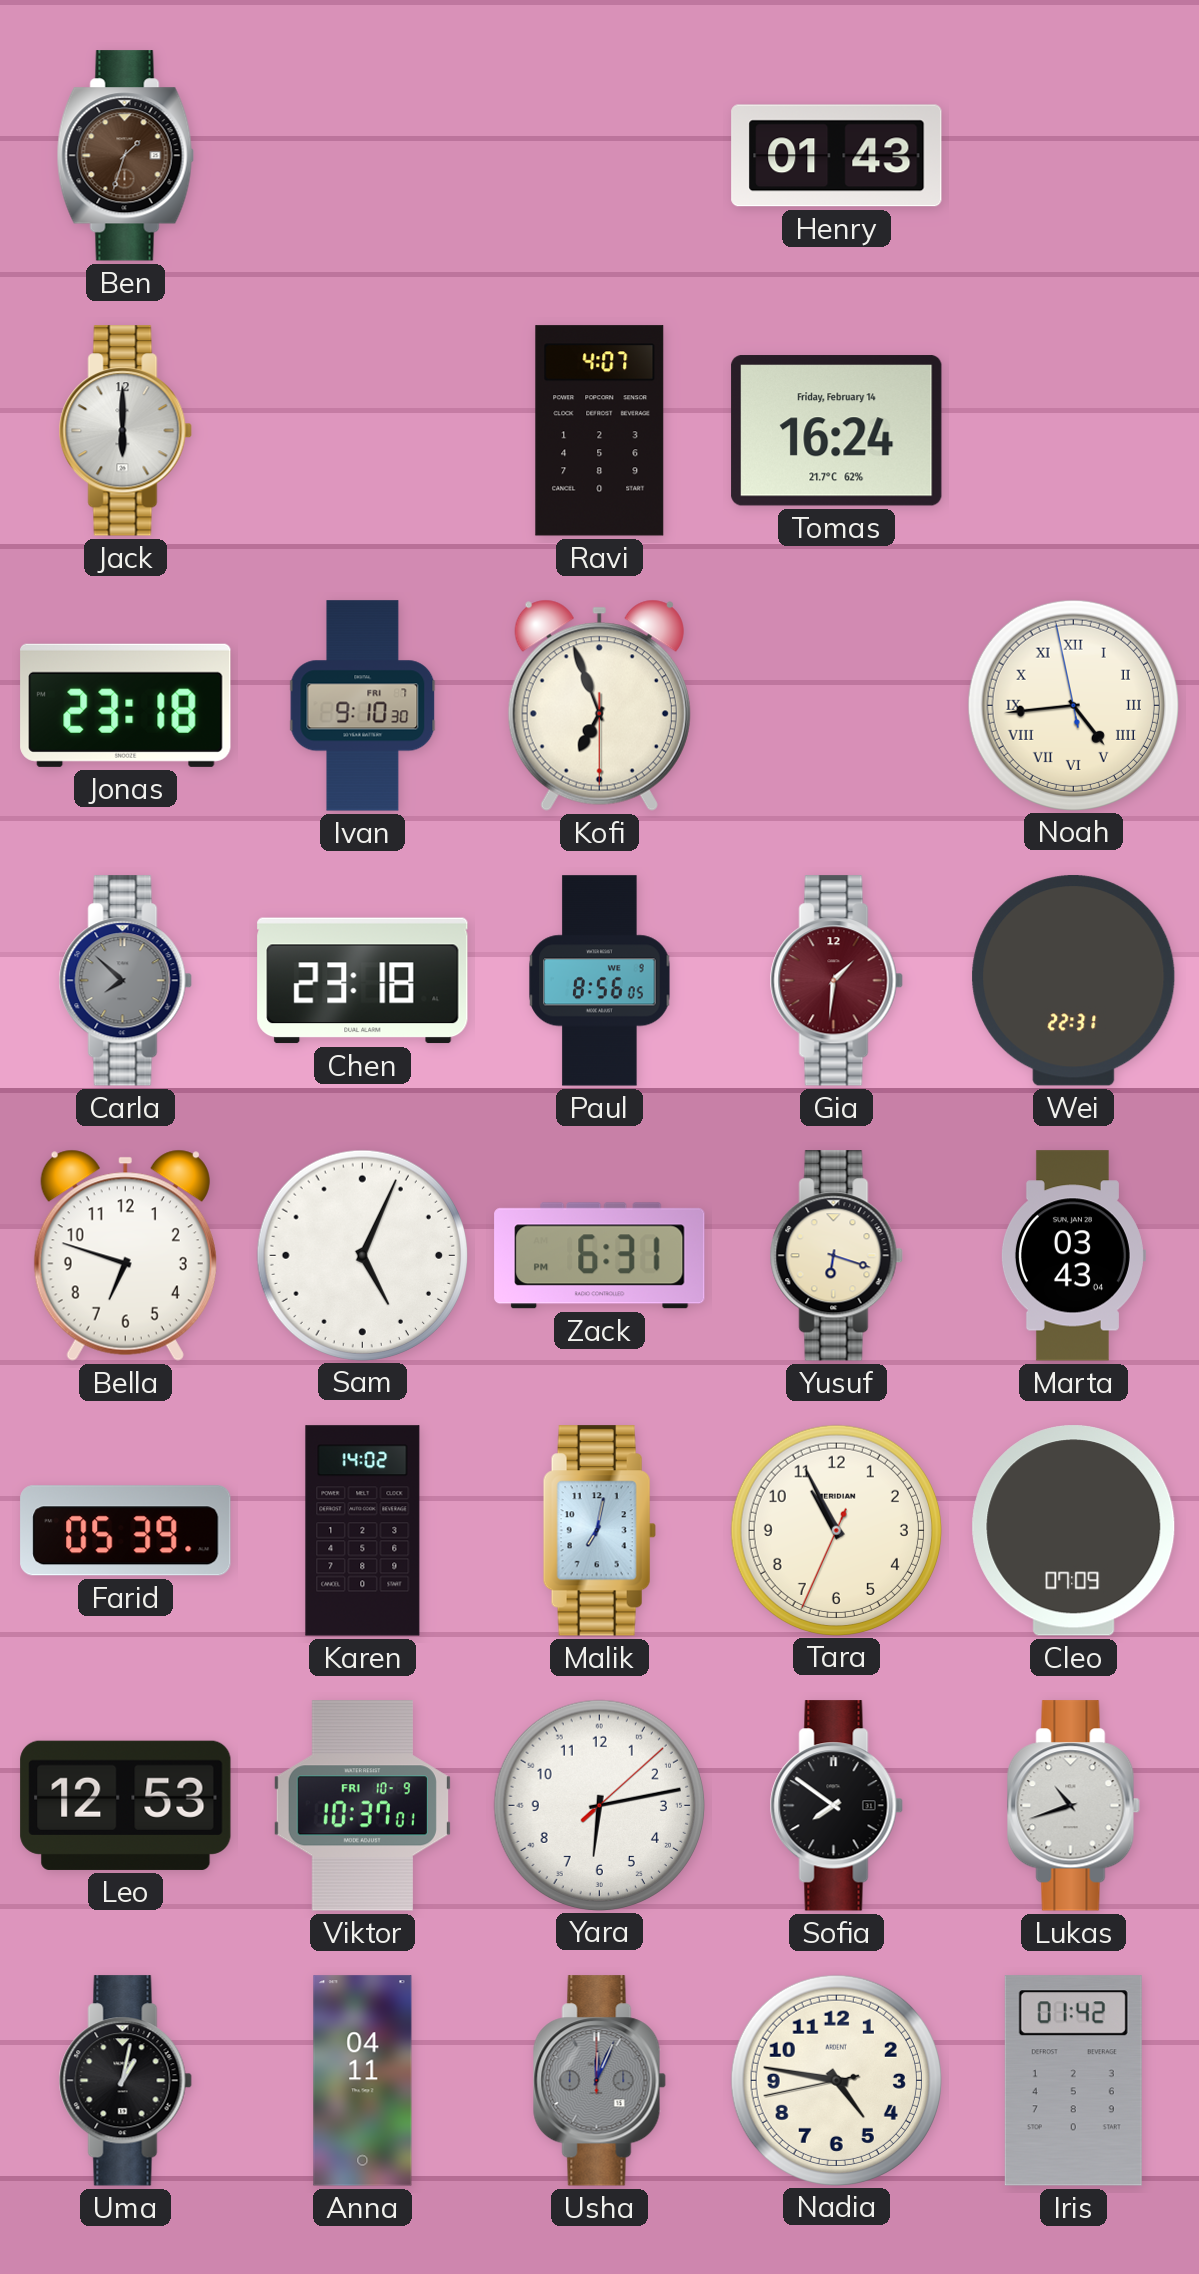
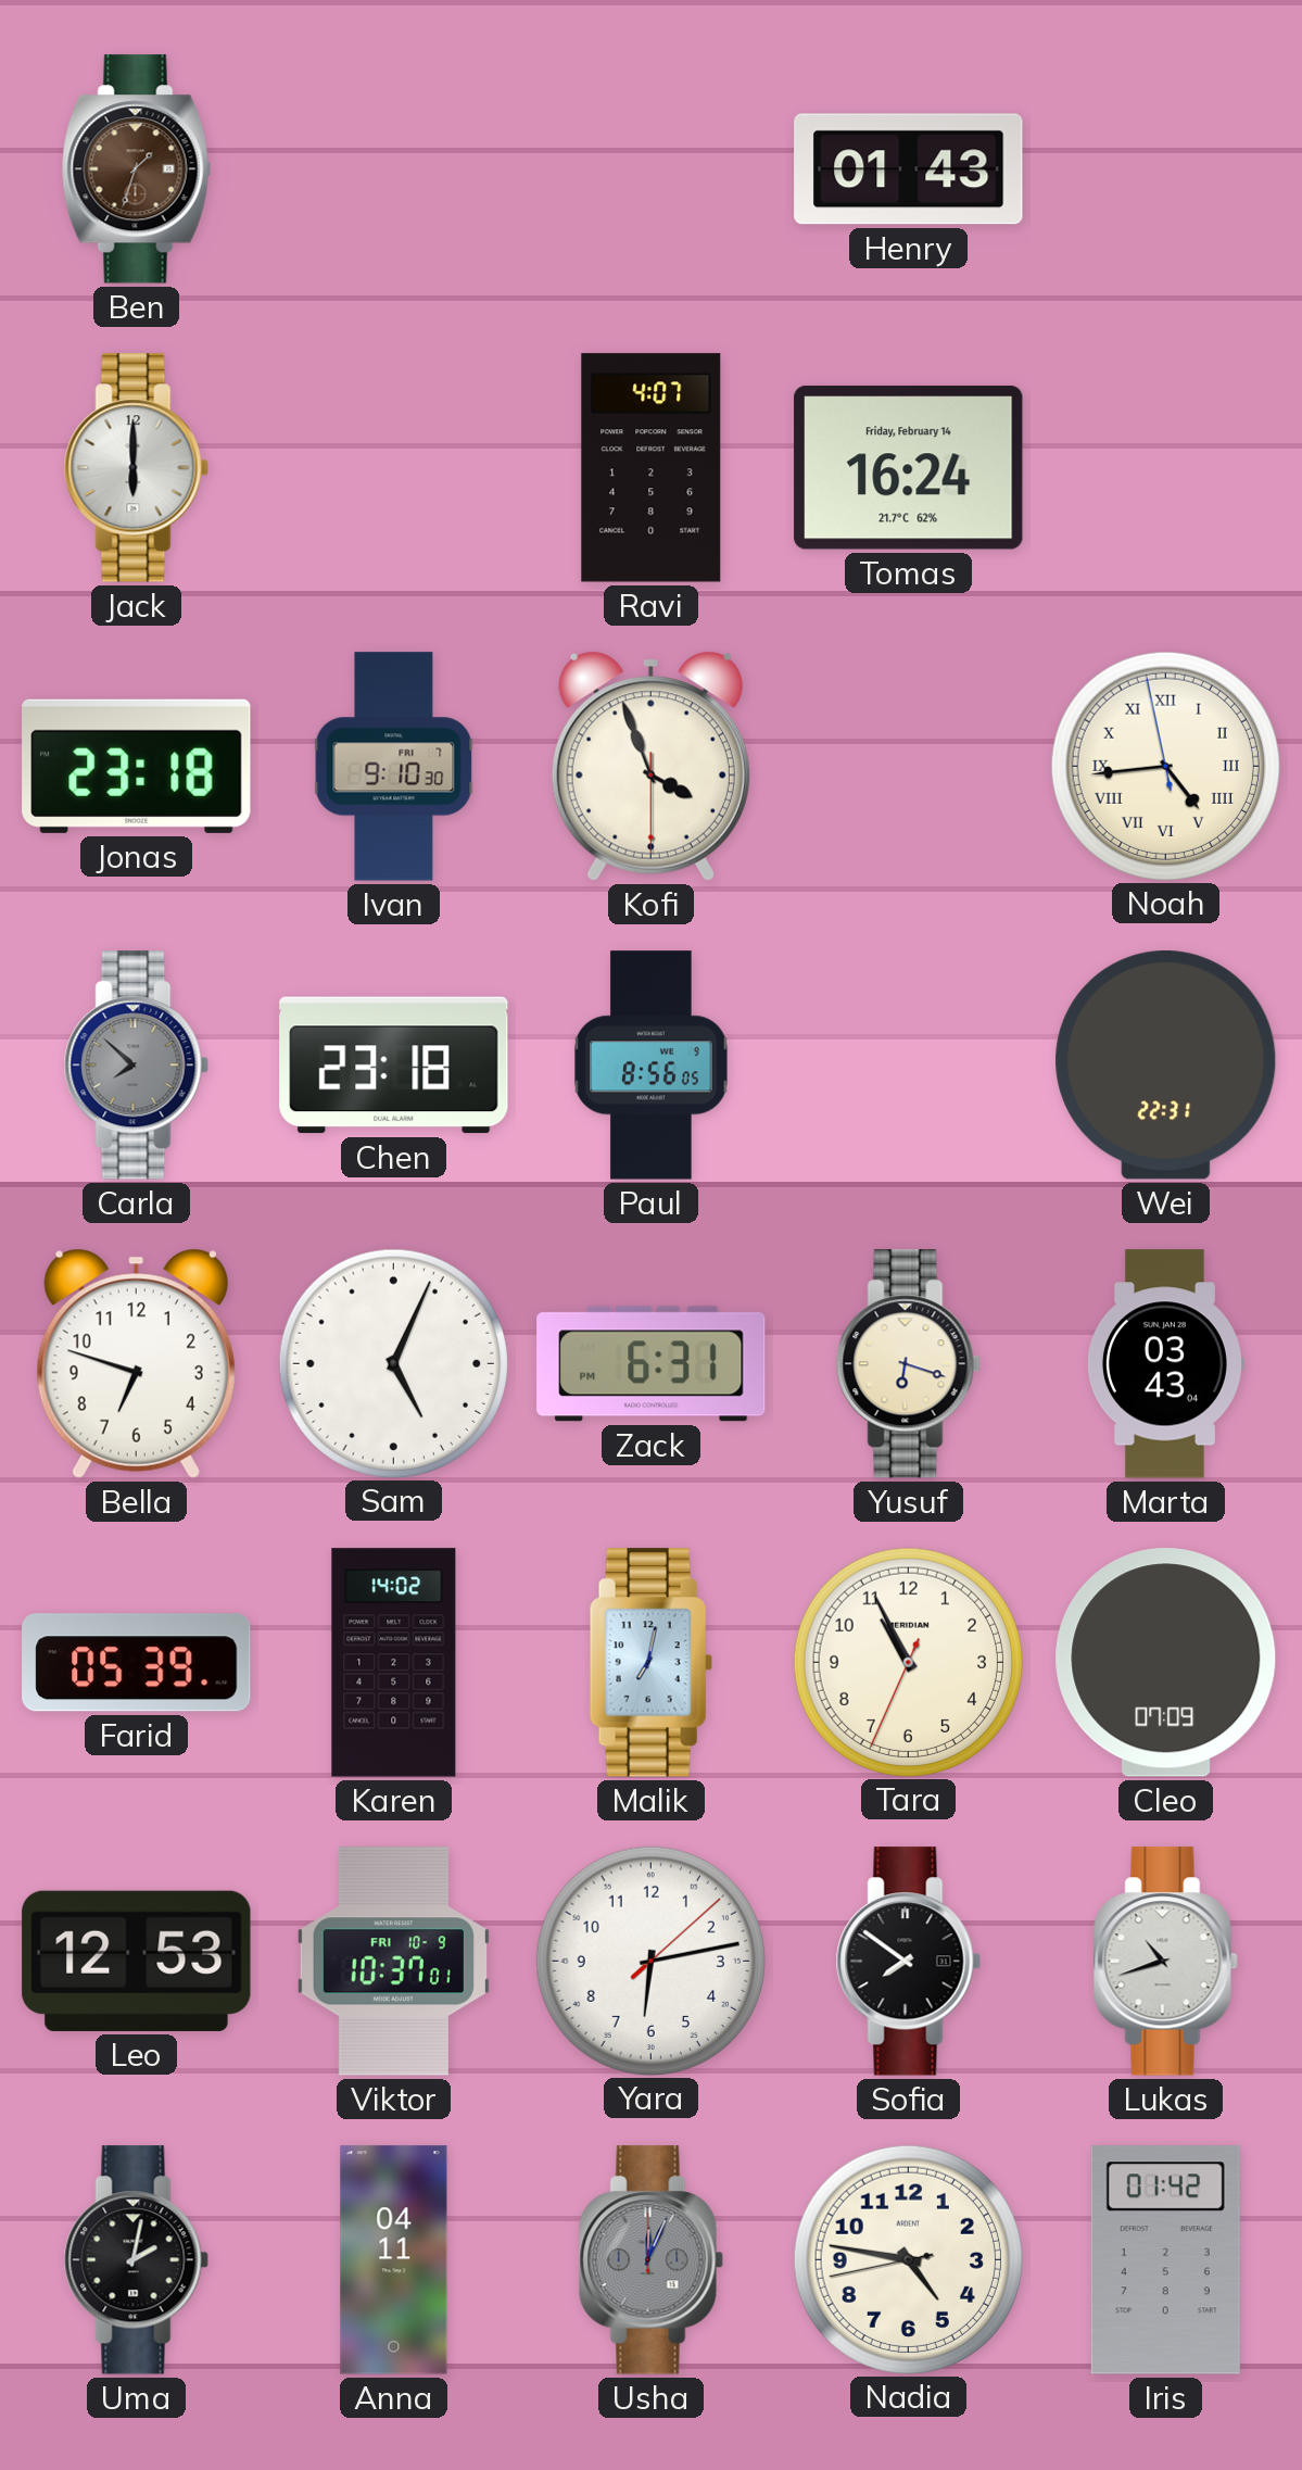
Kofi: 6:56 -> 3:56 (650, 766)
Gia: 1:31 -> none (836, 981)
Uma: 1:02 -> 2:02 (136, 2260)
